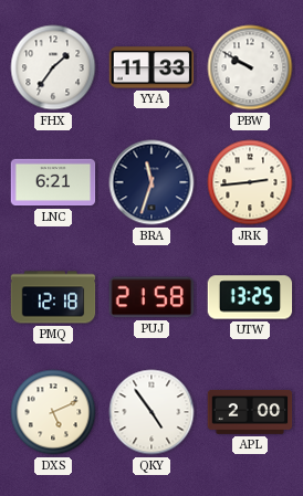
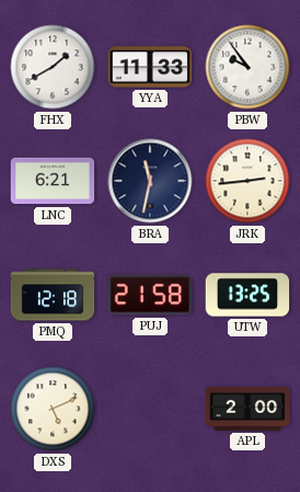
FHX: 1:36 -> 1:40 (53, 67)
PBW: 9:50 -> 9:54 (247, 67)
BRA: 11:33 -> 11:32 (150, 181)
QKY: 4:54 -> none (151, 412)
